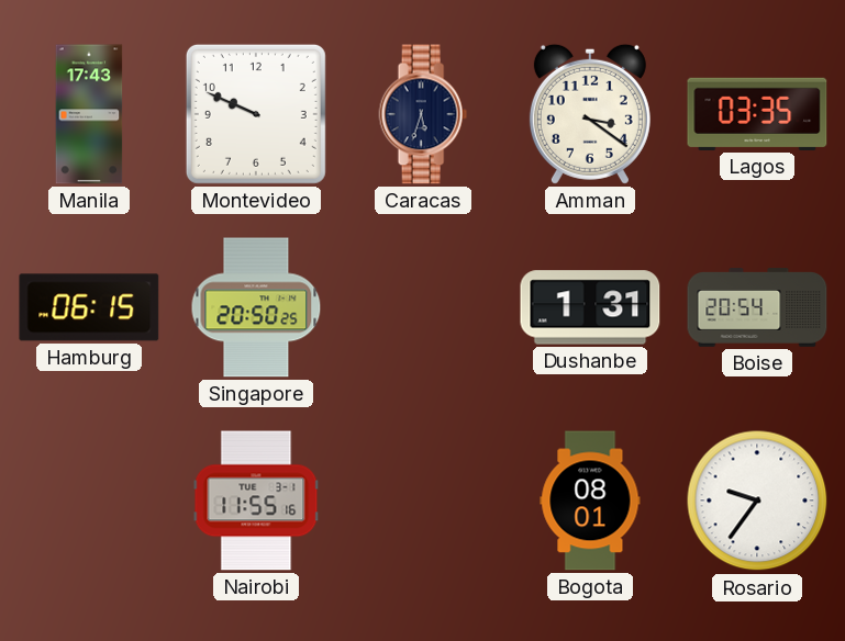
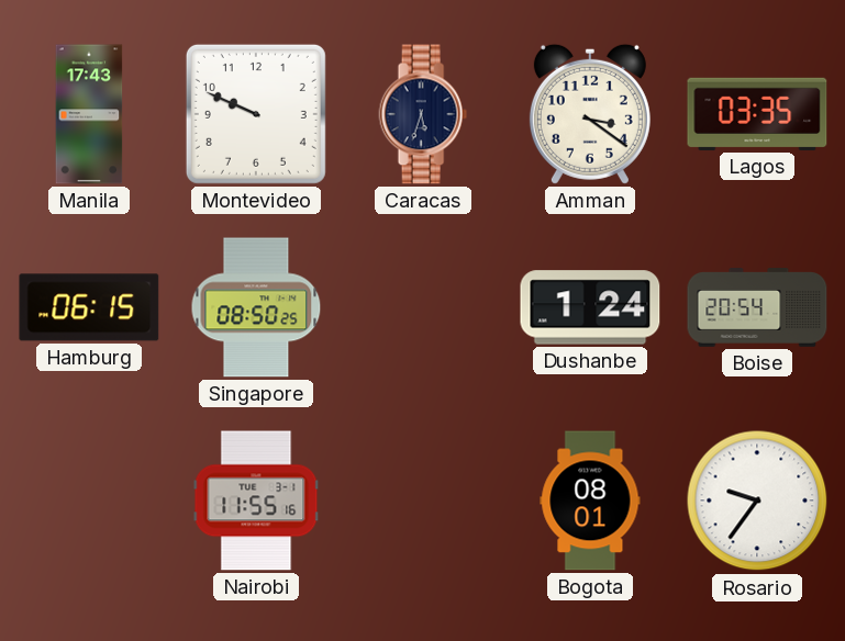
Singapore: 20:50 -> 08:50 (256, 307)
Dushanbe: 1:31 -> 1:24 (590, 307)
